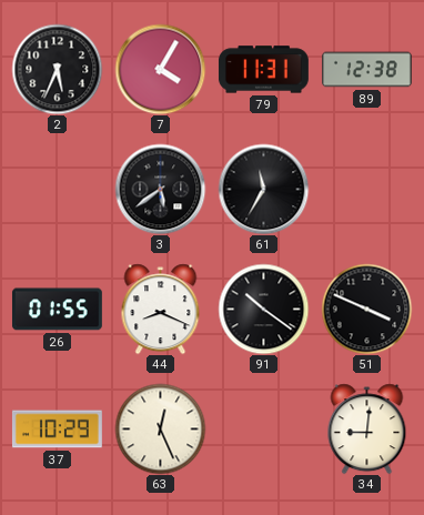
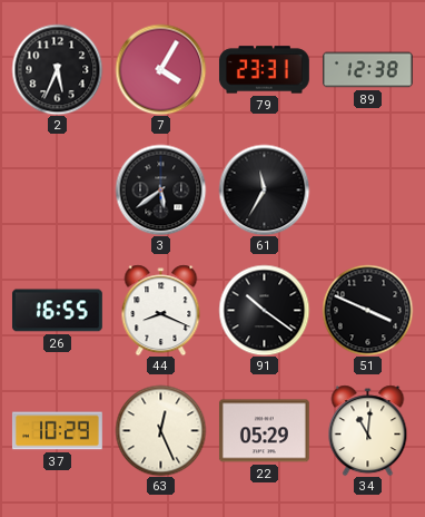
79: 11:31 -> 23:31 (264, 70)
26: 01:55 -> 16:55 (57, 311)
22: none -> 05:29 (264, 431)
34: 9:01 -> 11:01 (368, 430)
